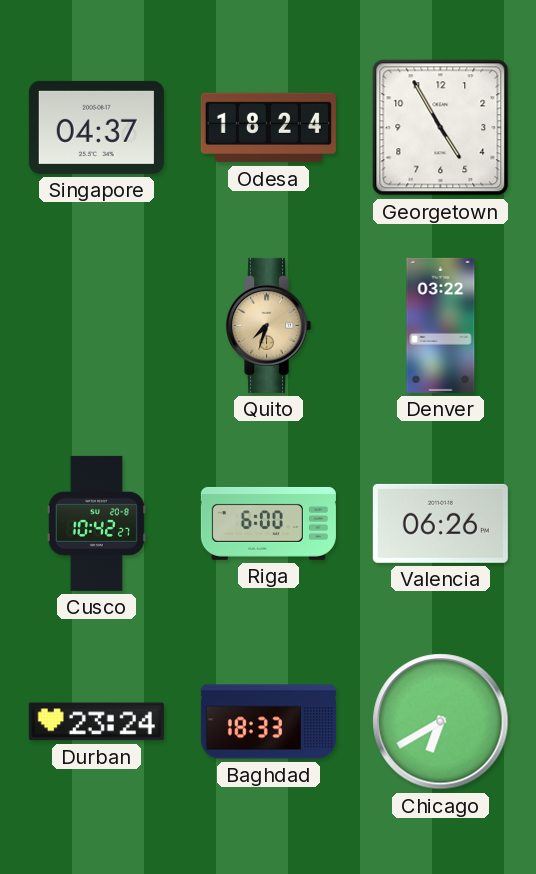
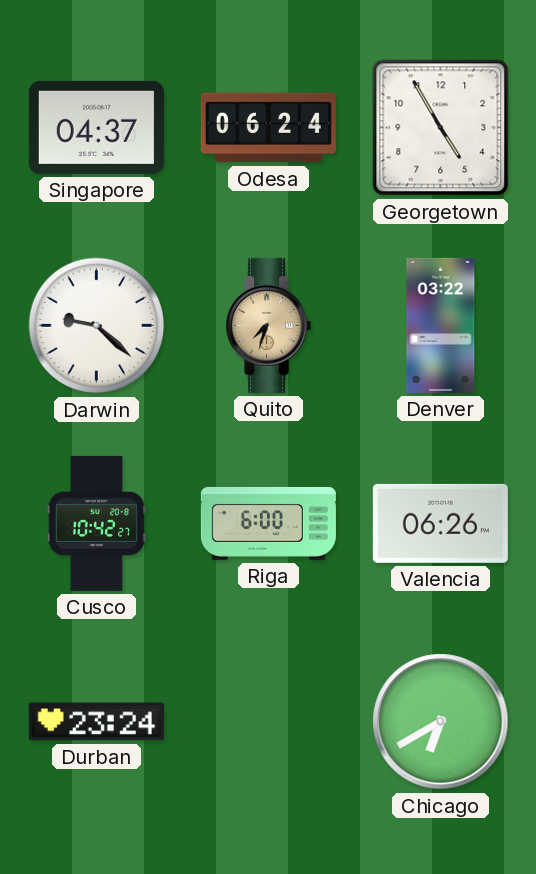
Odesa: 18:24 -> 06:24 (268, 128)
Darwin: none -> 9:22 (97, 326)
Baghdad: 18:33 -> none (268, 722)
